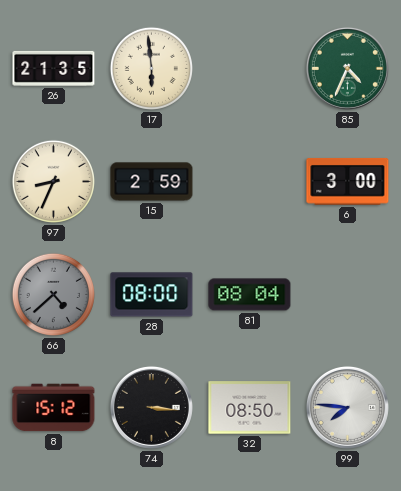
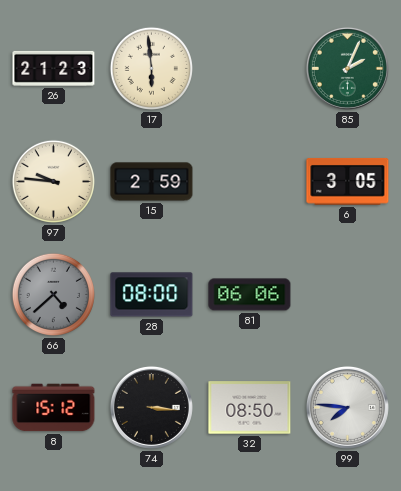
26: 21:35 -> 21:23 (54, 68)
85: 4:34 -> 2:04 (347, 68)
97: 8:34 -> 9:46 (53, 181)
6: 3:00 -> 3:05 (348, 182)
81: 08:04 -> 06:06 (250, 295)
